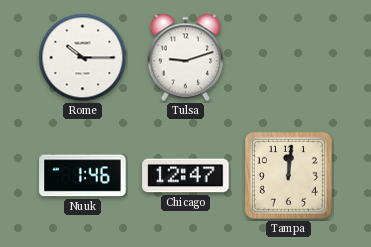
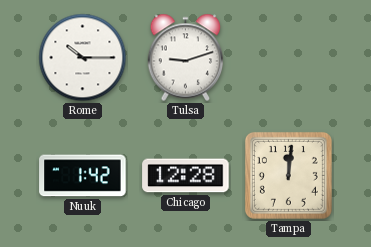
Nuuk: 1:46 -> 1:42 (83, 176)
Chicago: 12:47 -> 12:28 (186, 176)
